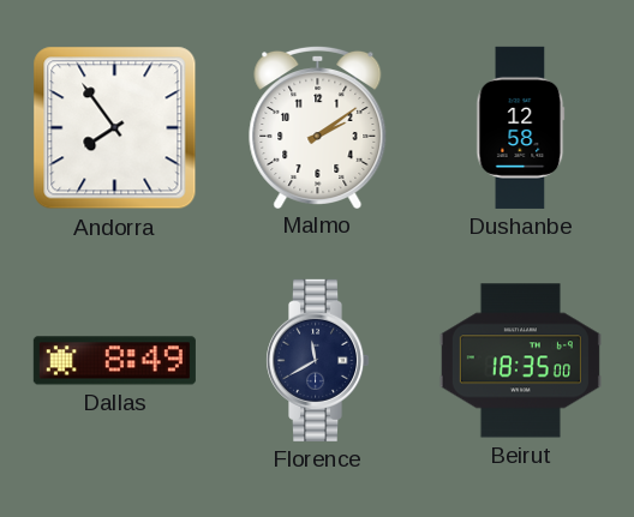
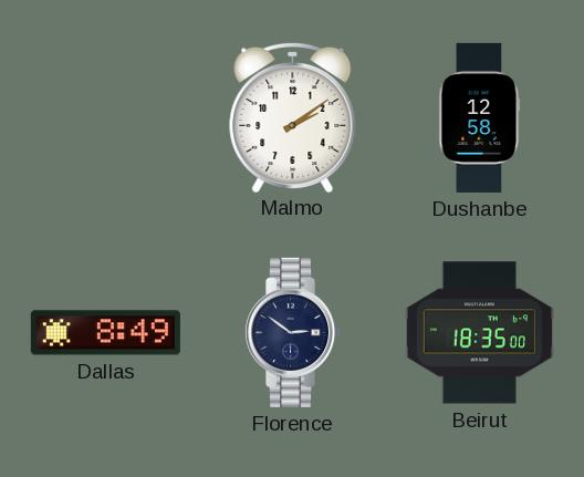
Andorra: 7:54 -> none (115, 128)
Florence: 11:40 -> 2:51 (293, 332)
